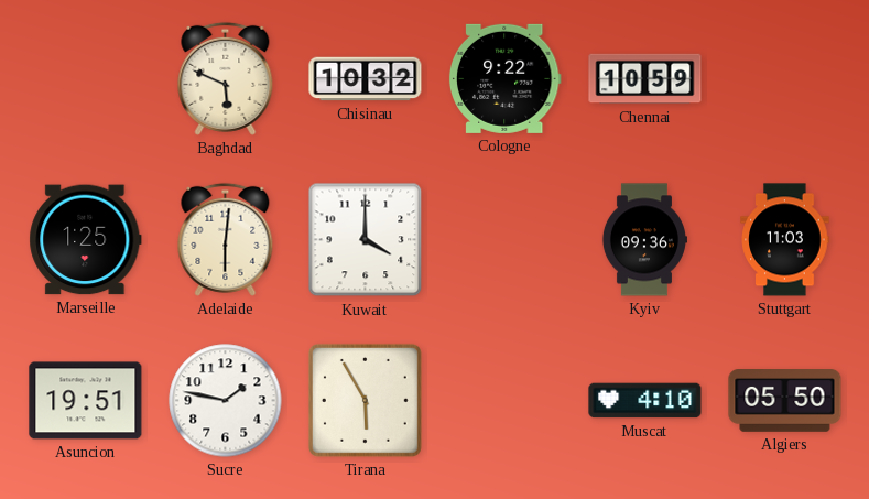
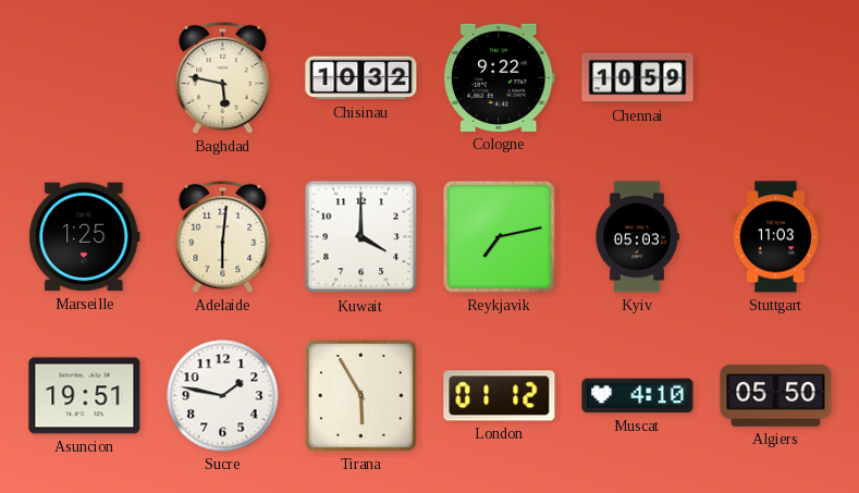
Baghdad: 5:49 -> 5:47 (223, 77)
Reykjavik: none -> 7:13 (499, 236)
Kyiv: 09:36 -> 05:03 (637, 237)
London: none -> 01:12 (500, 396)
